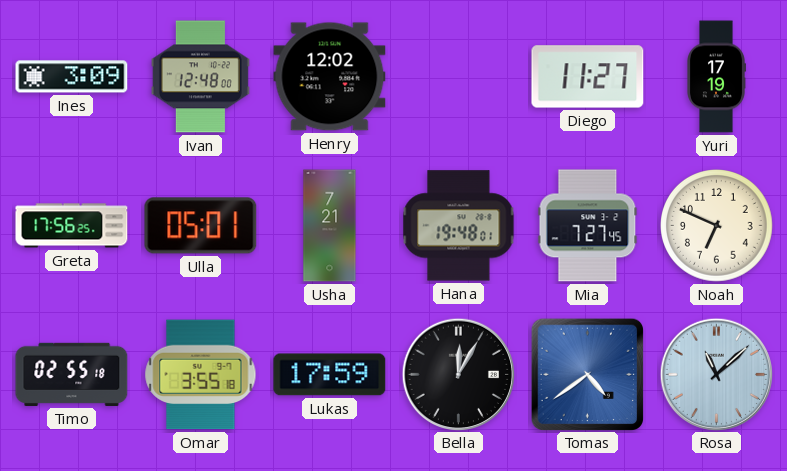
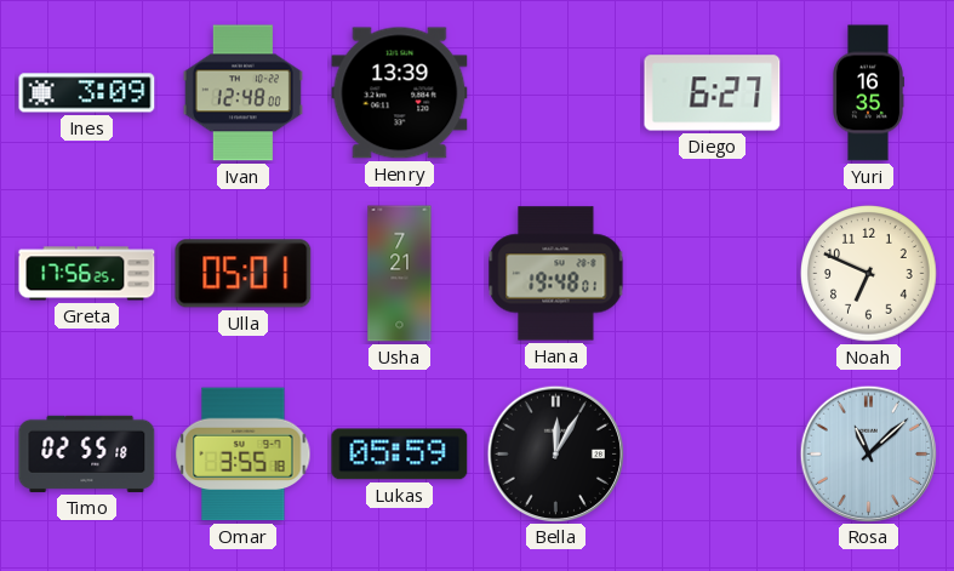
Henry: 12:02 -> 13:39 (400, 93)
Diego: 11:27 -> 6:27 (713, 93)
Yuri: 17:19 -> 16:35 (869, 93)
Mia: 7:27 -> none (588, 226)
Lukas: 17:59 -> 05:59 (400, 455)
Tomas: 4:39 -> none (587, 374)
